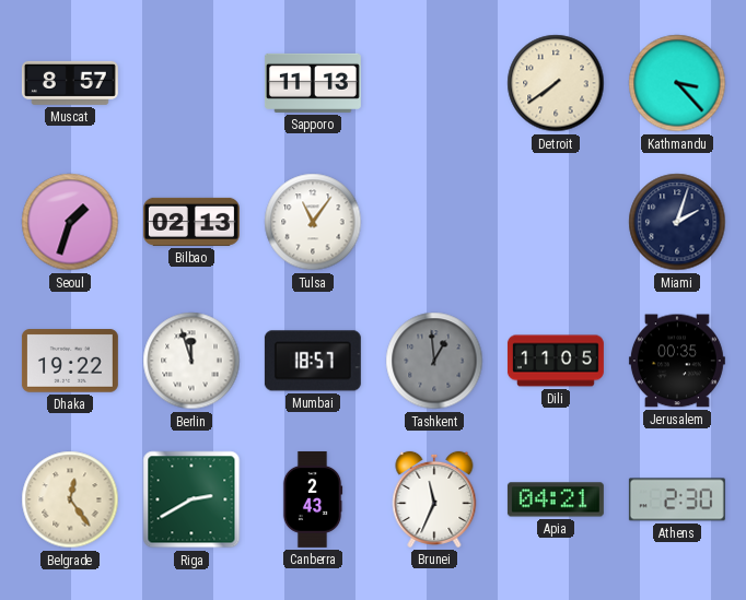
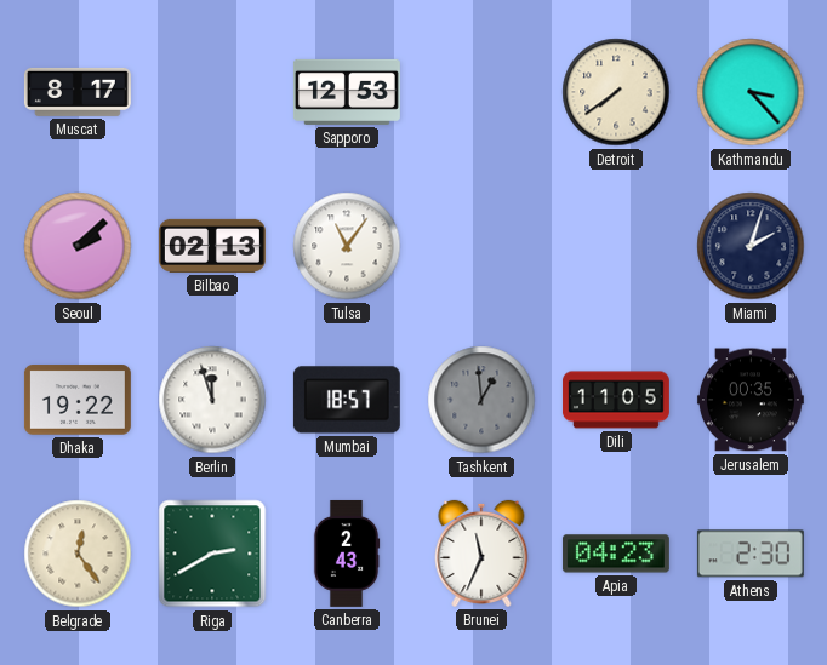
Muscat: 8:57 -> 8:17 (78, 92)
Sapporo: 11:13 -> 12:53 (347, 92)
Seoul: 1:33 -> 2:08 (78, 246)
Apia: 04:21 -> 04:23 (616, 554)
